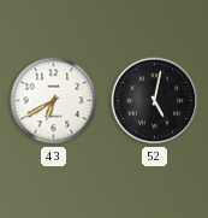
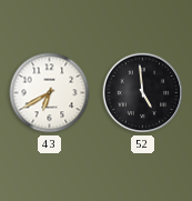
52: 5:02 -> 4:59 (143, 93)
